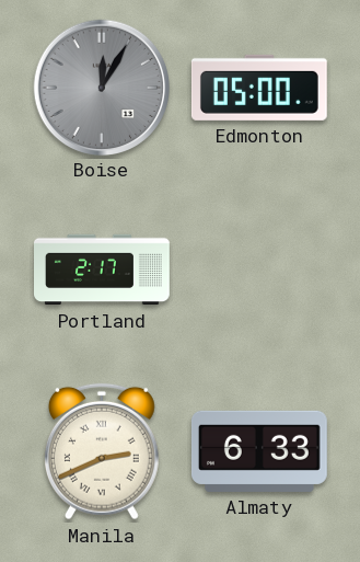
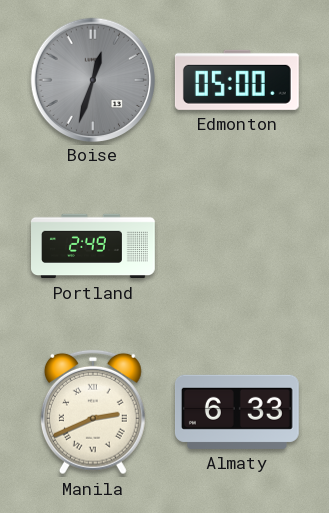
Boise: 12:05 -> 12:33 (92, 79)
Portland: 2:17 -> 2:49 (94, 246)
